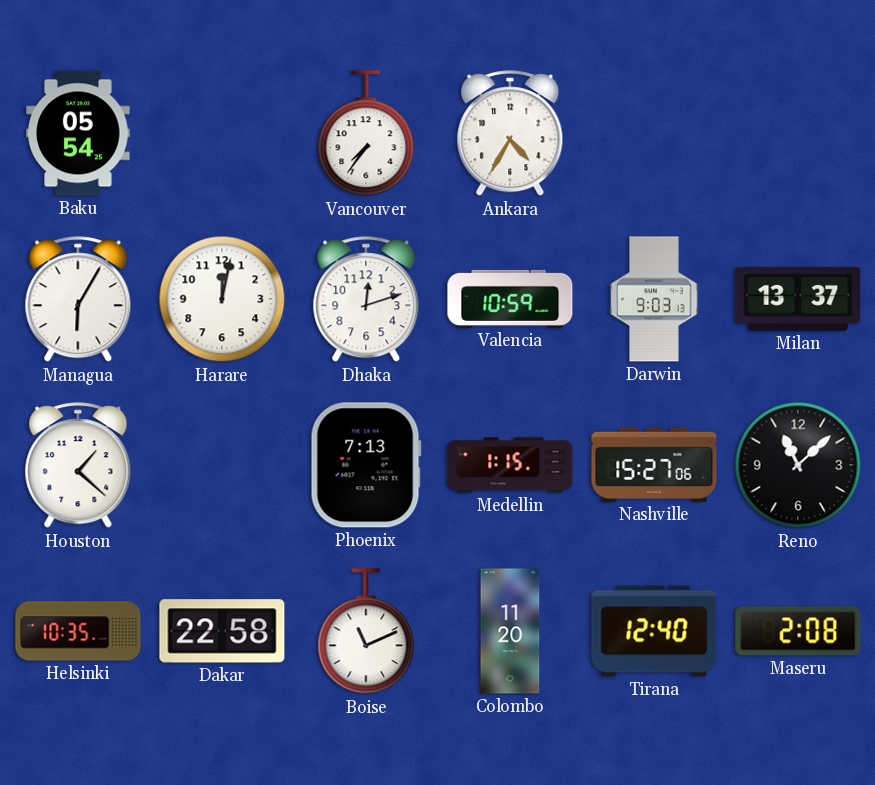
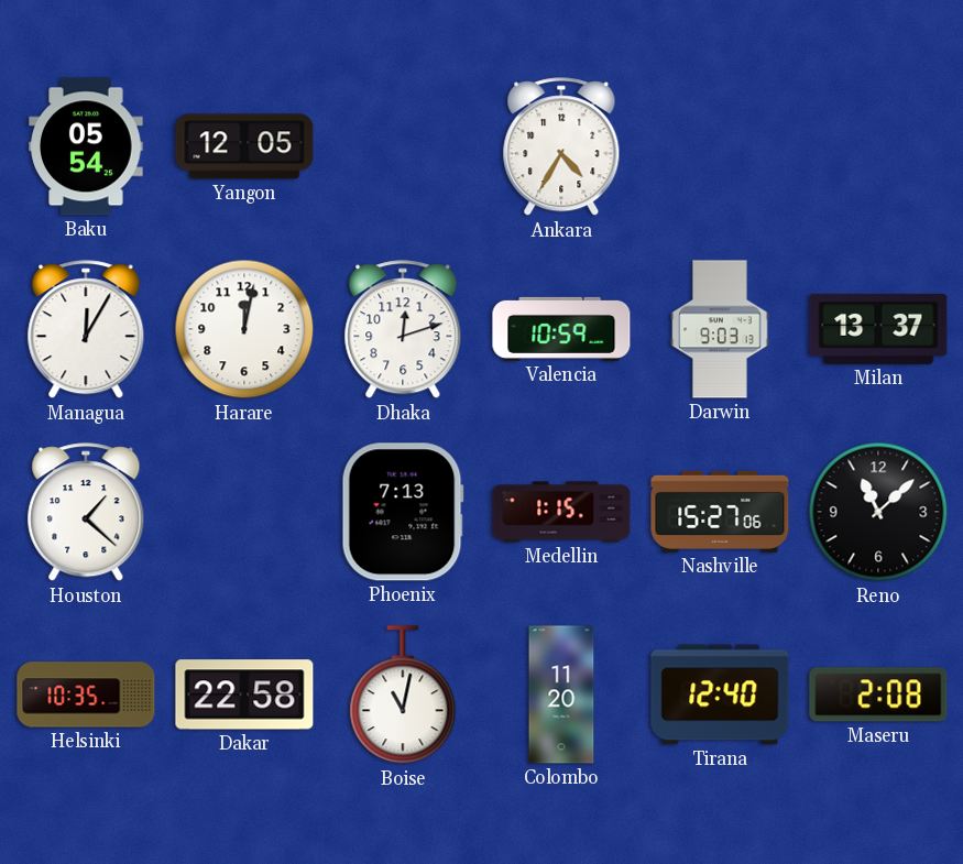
Yangon: none -> 12:05 (244, 146)
Vancouver: 7:36 -> none (366, 134)
Managua: 6:05 -> 12:05 (86, 330)
Boise: 11:11 -> 11:02 (403, 696)
